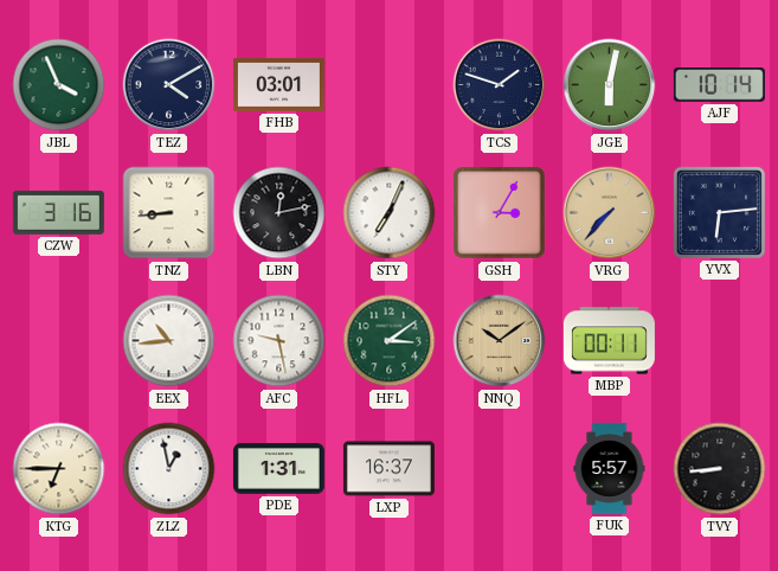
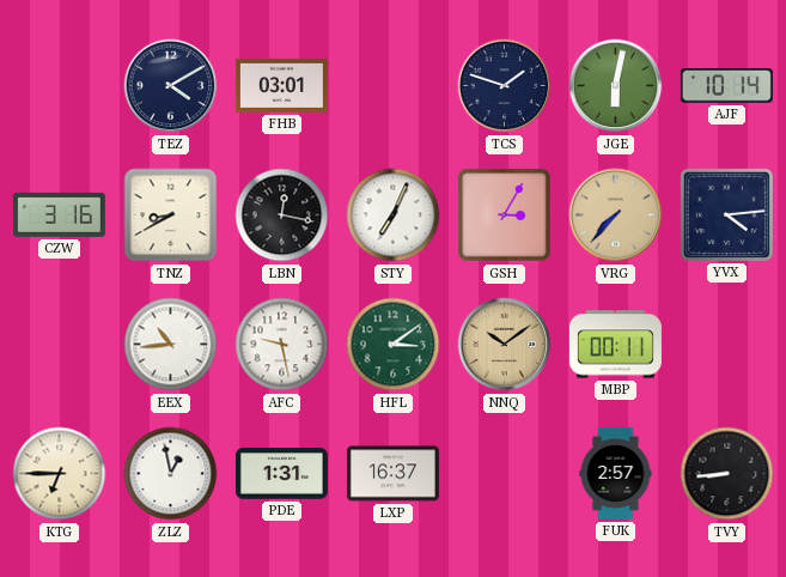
JBL: 3:56 -> none (59, 85)
TNZ: 8:44 -> 8:40 (171, 215)
LBN: 12:13 -> 12:17 (282, 215)
YVX: 6:14 -> 4:14 (726, 214)
FUK: 5:57 -> 2:57 (616, 473)
